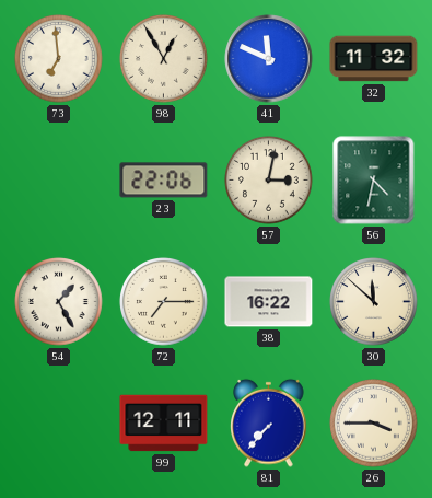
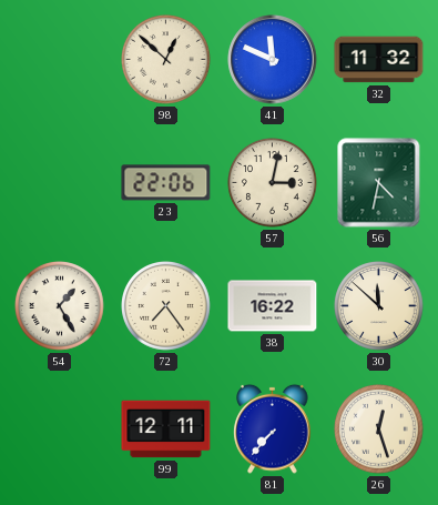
73: 6:59 -> none (59, 59)
98: 12:55 -> 12:52 (166, 60)
72: 7:15 -> 7:24 (166, 306)
26: 3:45 -> 12:27 (379, 430)
